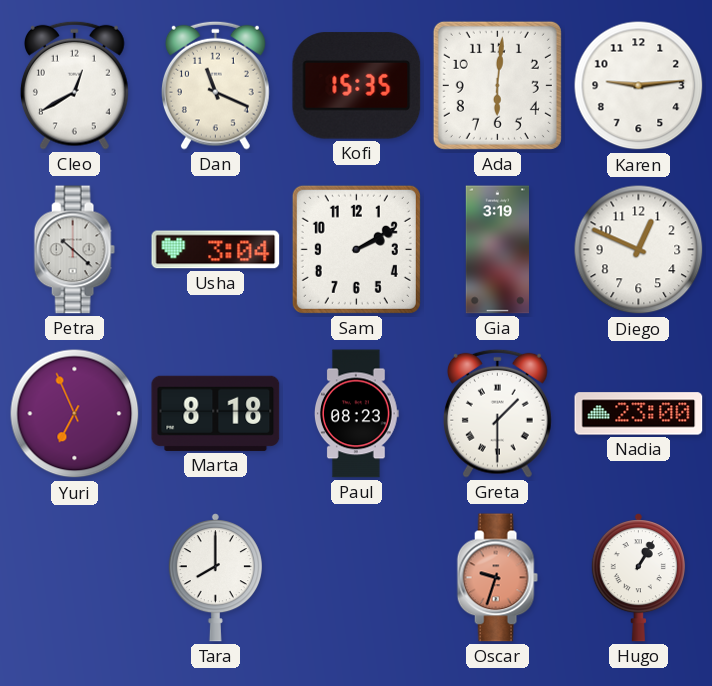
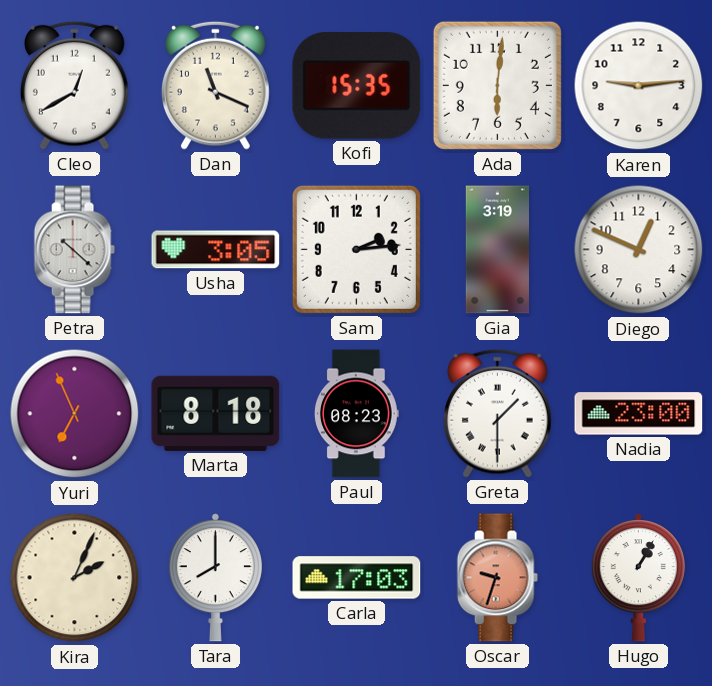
Usha: 3:04 -> 3:05 (216, 250)
Sam: 2:10 -> 2:14 (356, 249)
Kira: none -> 2:04 (75, 578)
Carla: none -> 17:03 (357, 578)
